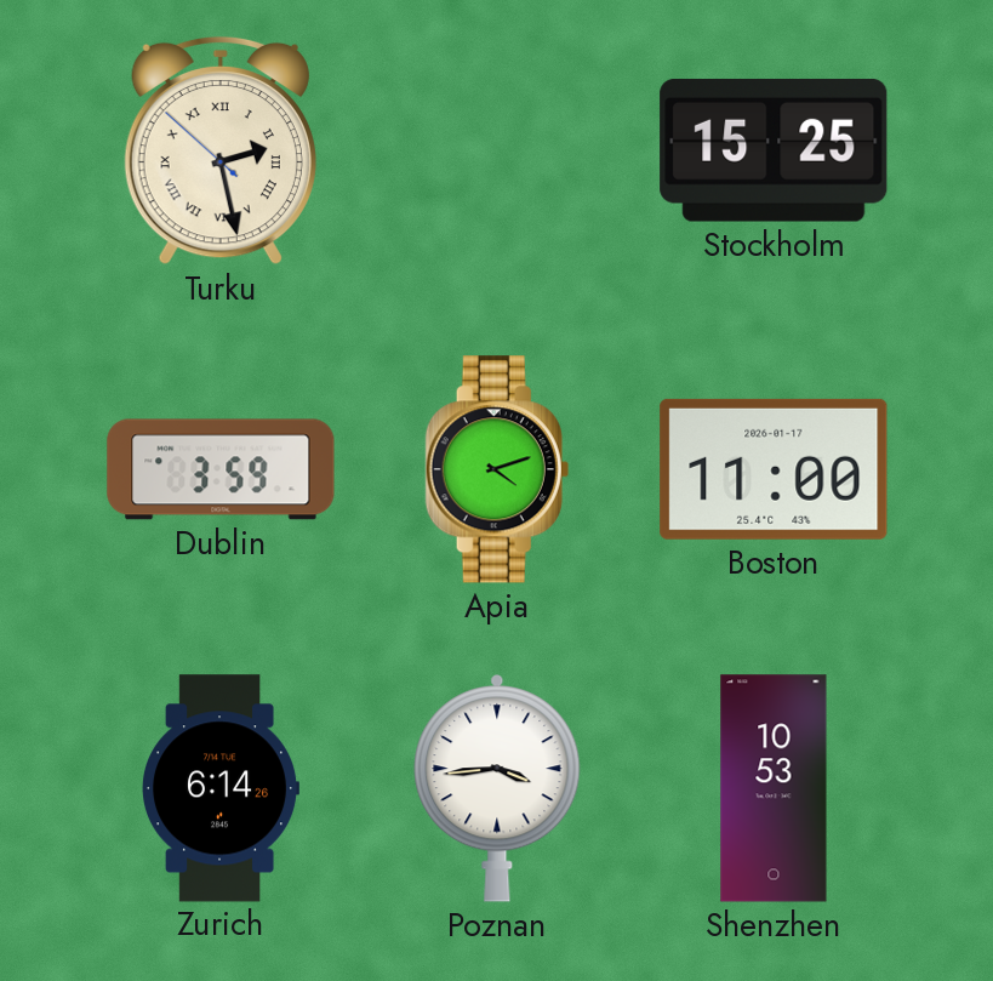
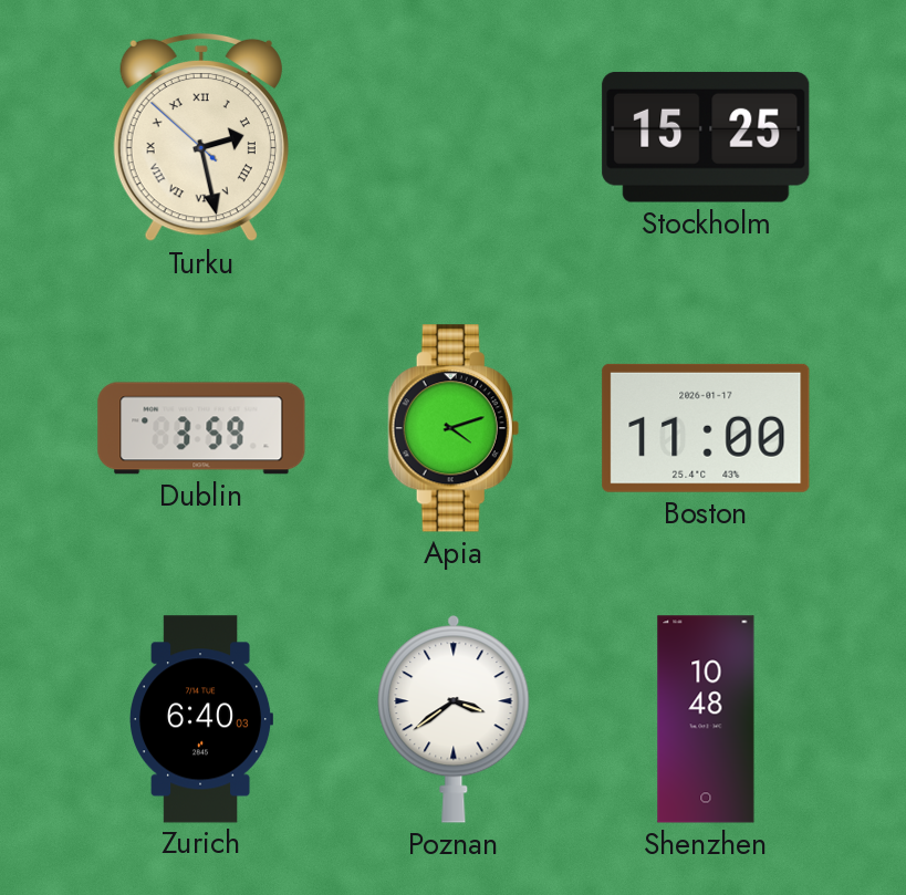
Zurich: 6:14 -> 6:40 (201, 719)
Poznan: 3:44 -> 3:39 (454, 719)
Shenzhen: 10:53 -> 10:48 (706, 719)
